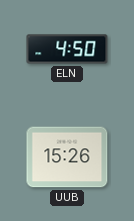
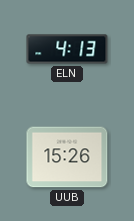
ELN: 4:50 -> 4:13 (67, 49)
